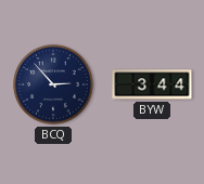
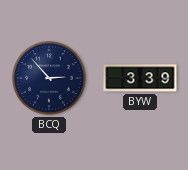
BYW: 3:44 -> 3:39 (140, 78)
